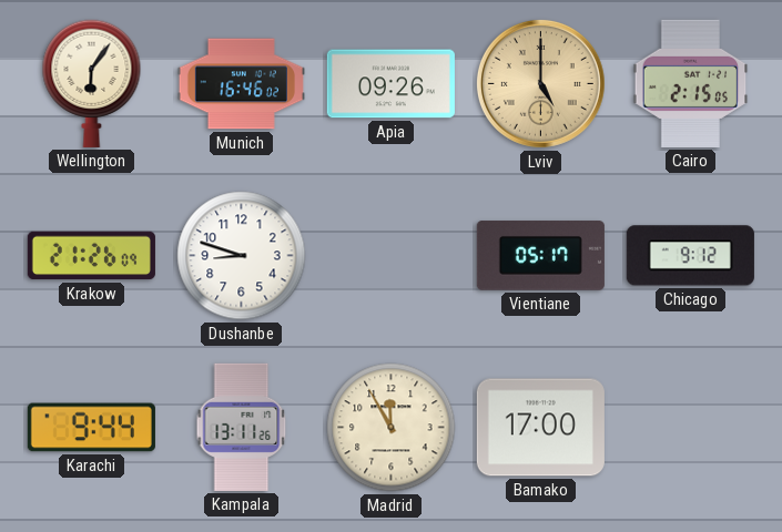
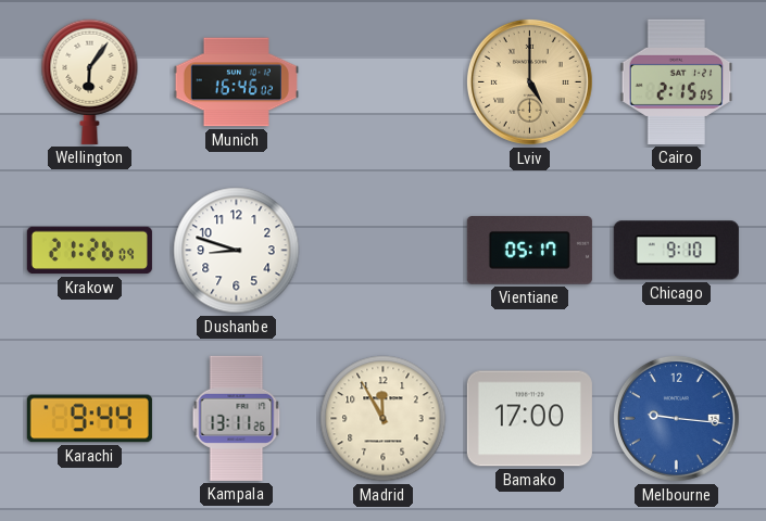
Apia: 09:26 -> none (390, 84)
Chicago: 9:12 -> 9:10 (676, 251)
Melbourne: none -> 9:16 (676, 418)
